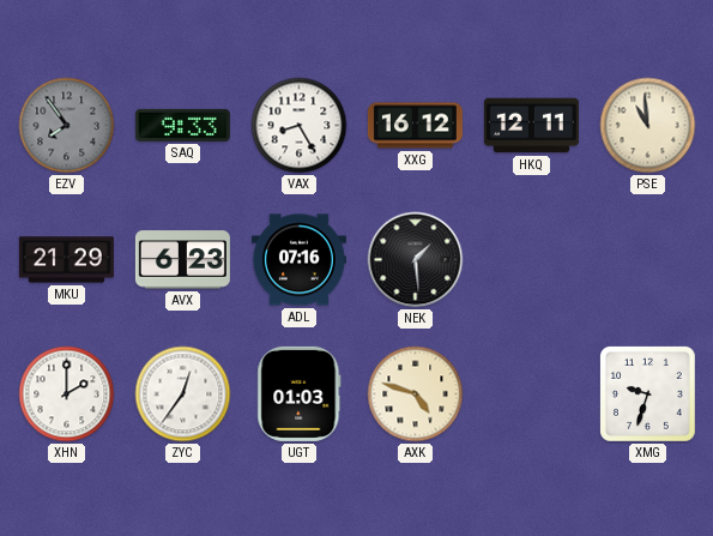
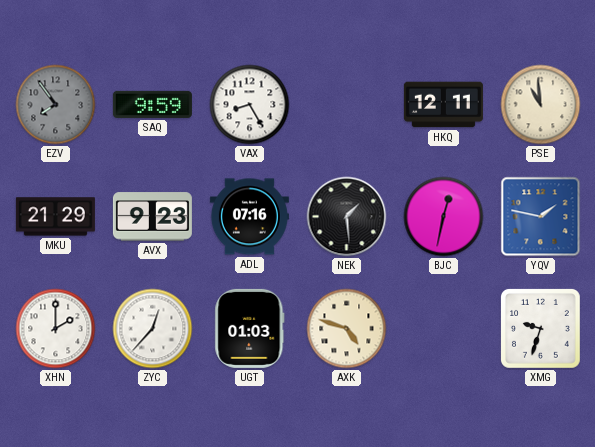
SAQ: 9:33 -> 9:59 (152, 104)
XXG: 16:12 -> none (415, 126)
AVX: 6:23 -> 9:23 (152, 217)
BJC: none -> 12:32 (444, 217)
YQV: none -> 1:47 (541, 217)
ZYC: 12:36 -> 12:37 (153, 329)
